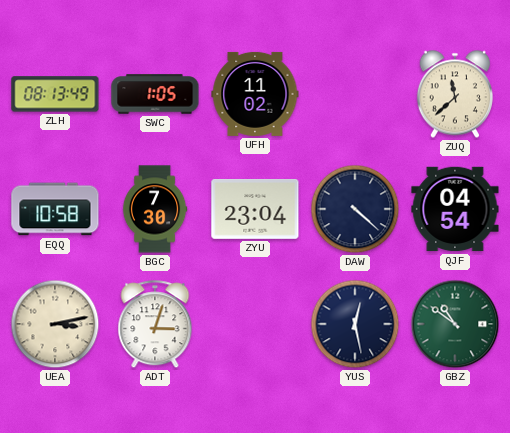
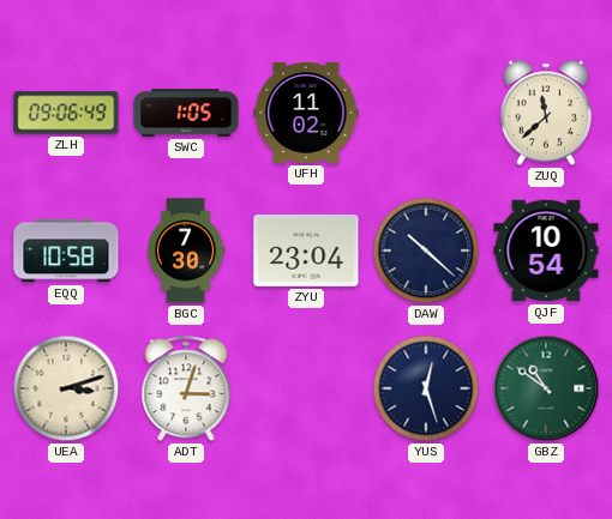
ZLH: 08:13 -> 09:06 (66, 113)
DAW: 4:22 -> 10:22 (426, 251)
QJF: 04:54 -> 10:54 (546, 251)
UEA: 3:13 -> 3:12 (66, 388)
YUS: 12:28 -> 12:27 (426, 388)
